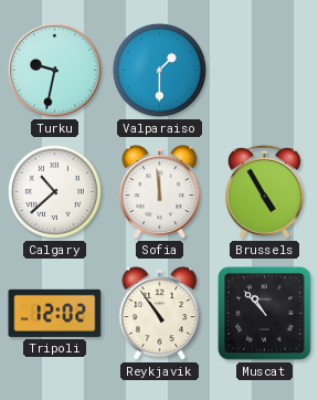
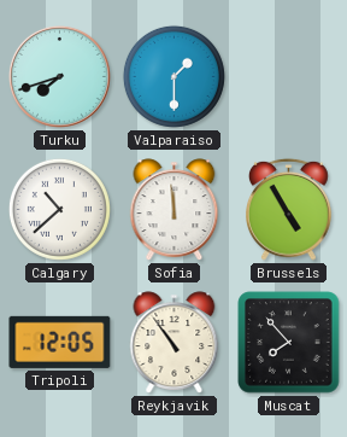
Turku: 9:32 -> 7:42 (59, 76)
Tripoli: 12:02 -> 12:05 (60, 342)
Muscat: 10:53 -> 7:53 (289, 343)
